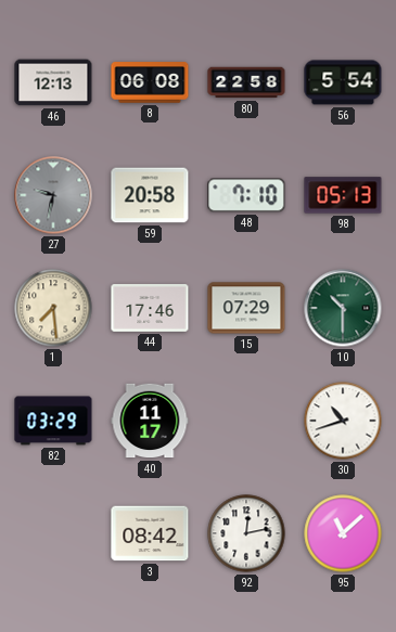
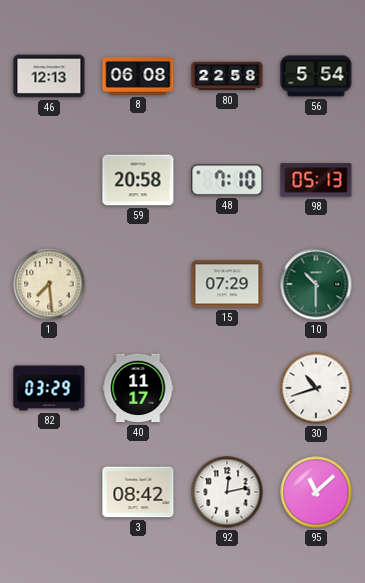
27: 9:32 -> none (53, 195)
44: 17:46 -> none (150, 308)
